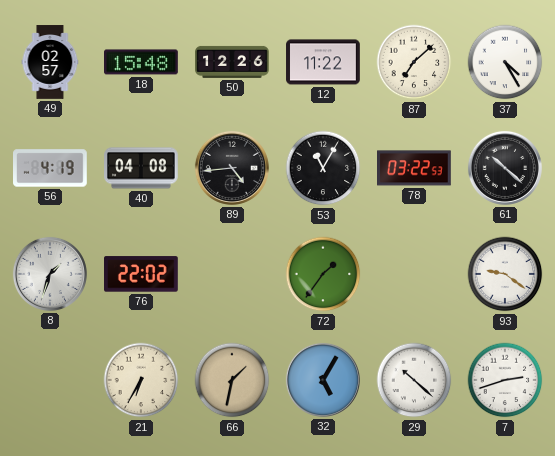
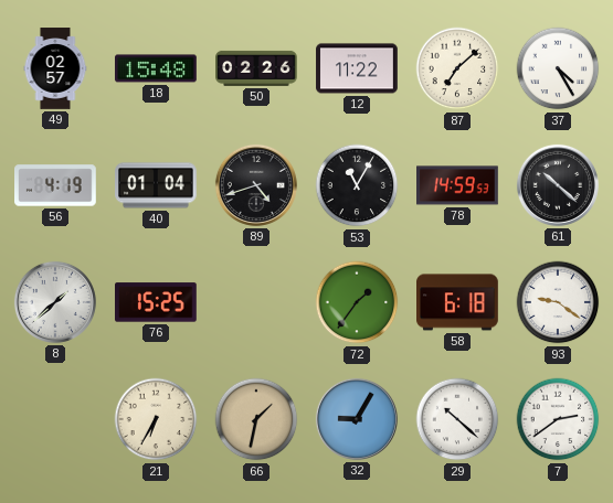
50: 12:26 -> 02:26 (256, 68)
40: 04:08 -> 01:04 (156, 185)
89: 4:44 -> 4:42 (256, 185)
78: 03:22 -> 14:59 (457, 185)
8: 1:33 -> 1:38 (55, 302)
76: 22:02 -> 15:25 (157, 302)
58: none -> 6:18 (458, 302)
32: 5:05 -> 9:05 (357, 419)
7: 2:42 -> 2:39 (558, 419)
